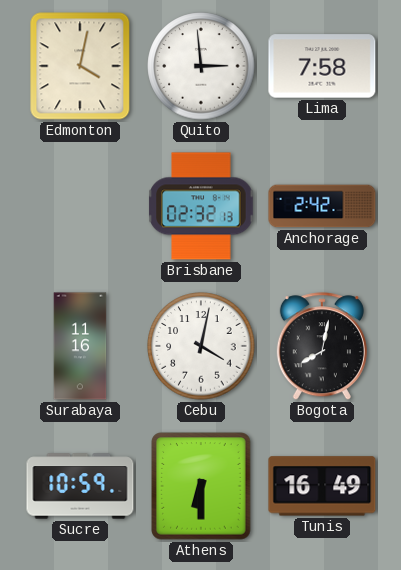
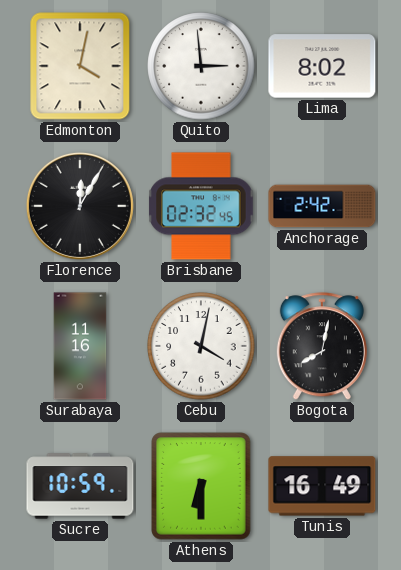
Lima: 7:58 -> 8:02 (322, 66)
Florence: none -> 12:05 (80, 206)
Brisbane: 02:32:13 -> 02:32:45 (201, 206)
